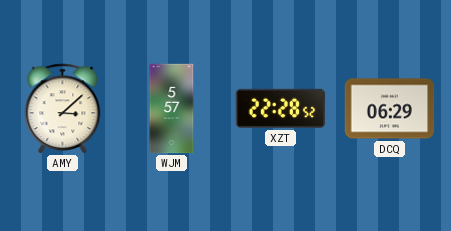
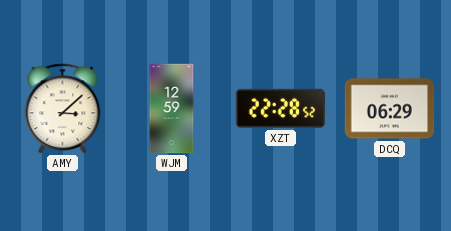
WJM: 5:57 -> 12:59 (172, 109)
